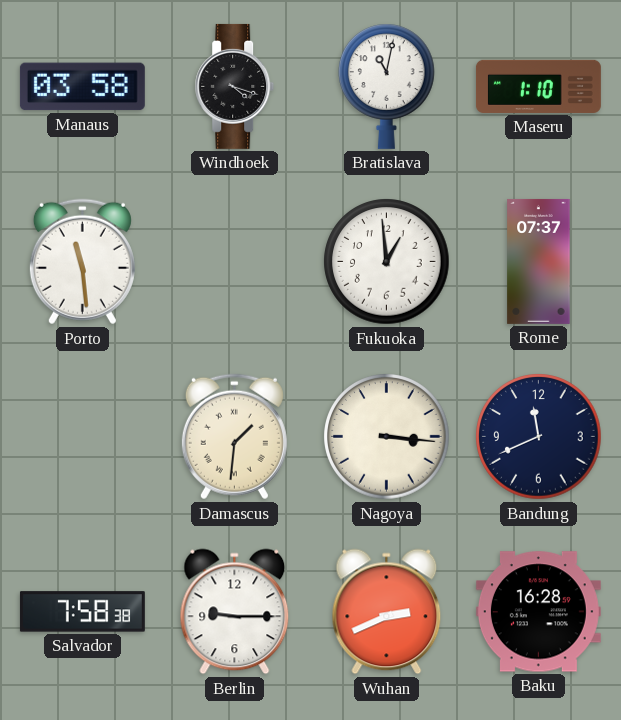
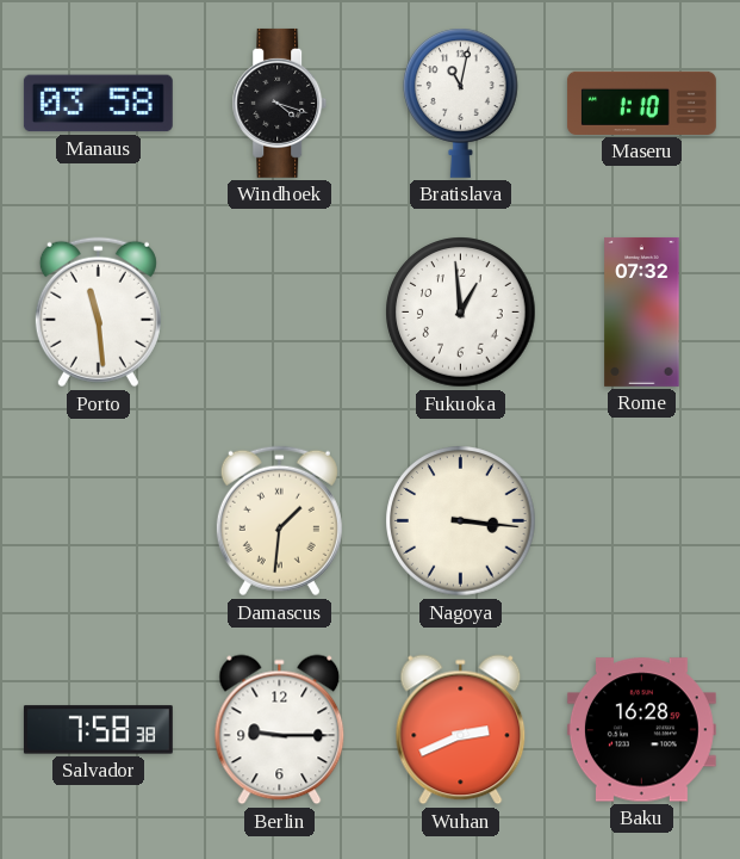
Rome: 07:37 -> 07:32 (642, 311)
Bandung: 11:41 -> none (539, 437)
